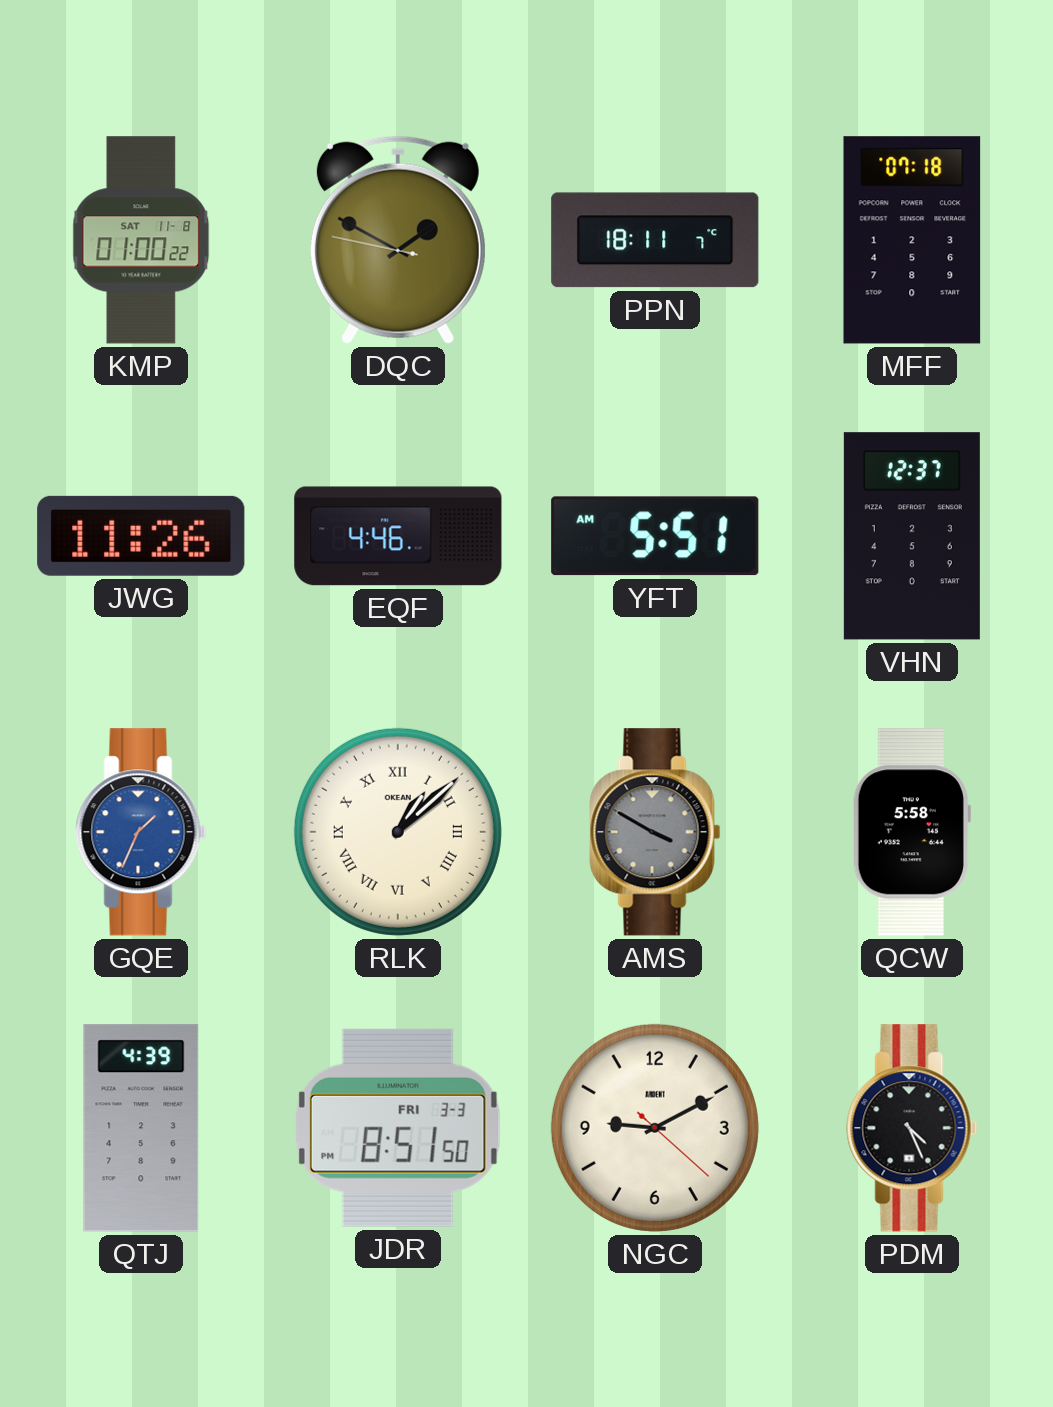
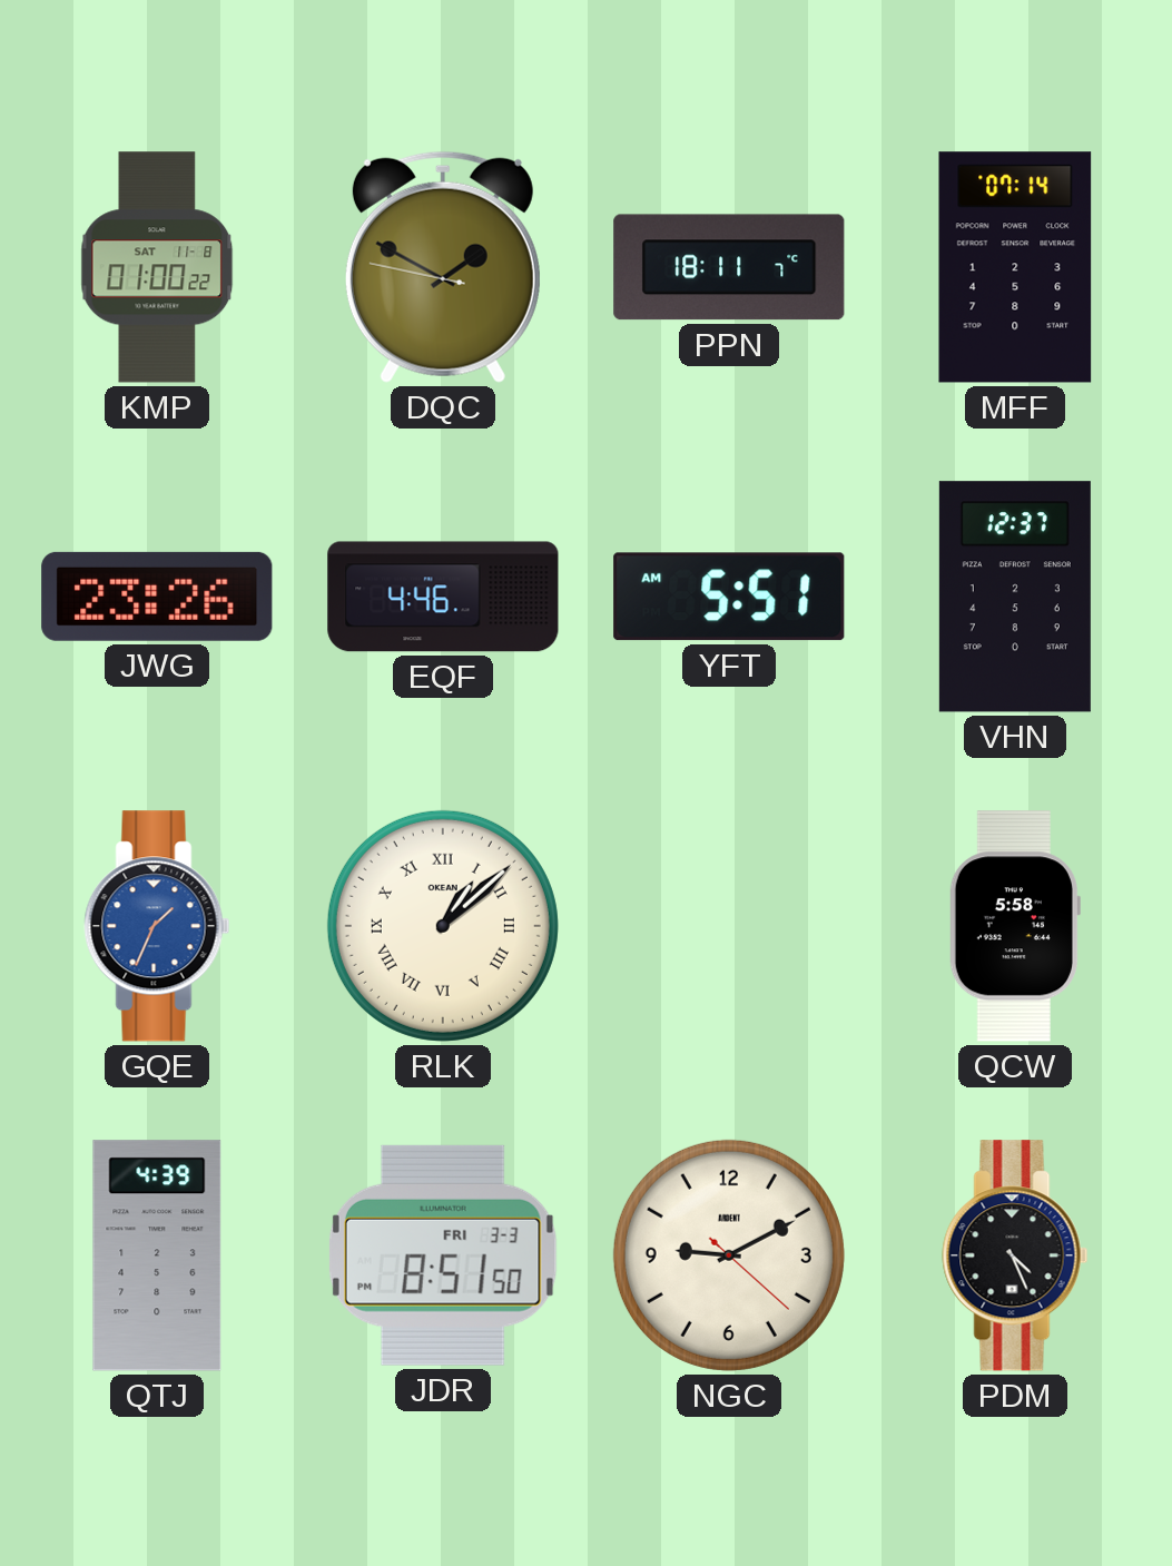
MFF: 07:18 -> 07:14 (1015, 267)
JWG: 11:26 -> 23:26 (157, 597)
AMS: 3:50 -> none (655, 832)
